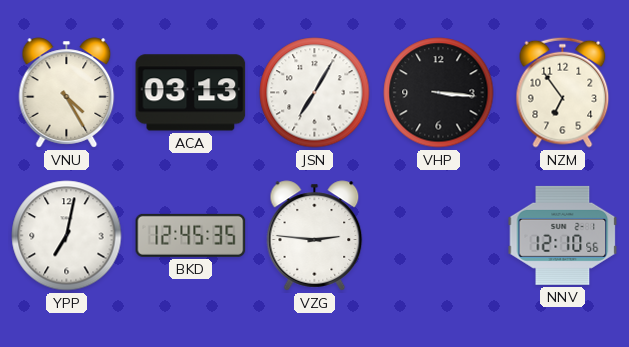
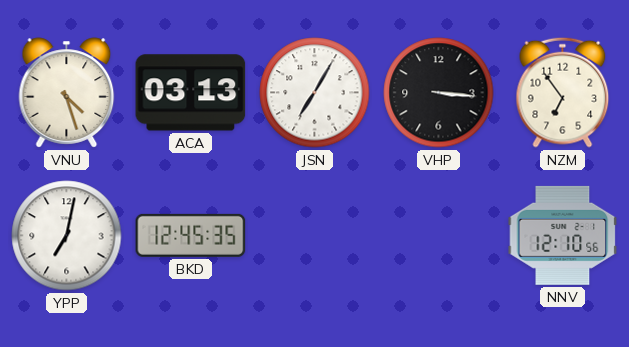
VNU: 4:25 -> 4:27 (67, 93)
VZG: 2:46 -> none (315, 236)
